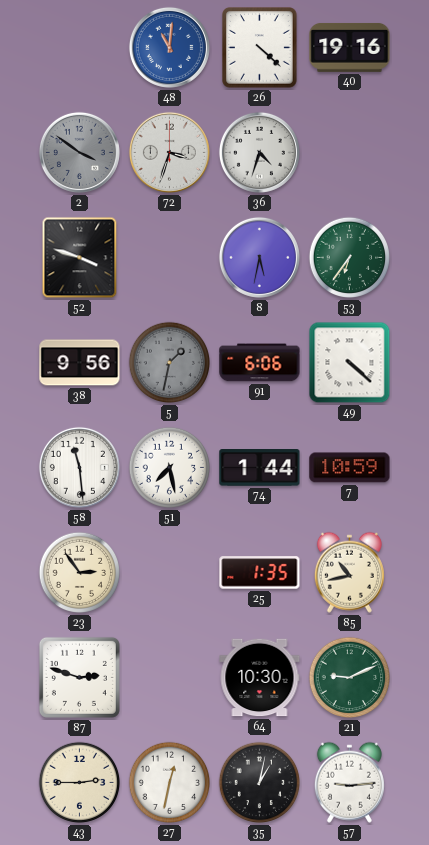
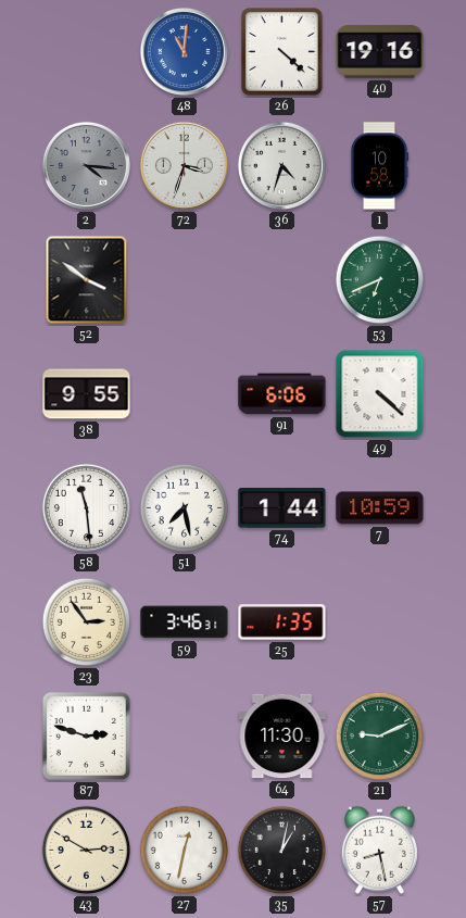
2: 3:51 -> 4:16 (86, 165)
1: none -> 10:58 (380, 166)
52: 3:48 -> 3:51 (87, 280)
8: 5:32 -> none (259, 257)
53: 6:36 -> 6:41 (380, 280)
38: 9:56 -> 9:55 (87, 394)
5: 1:32 -> none (170, 363)
59: none -> 3:46 (185, 623)
85: 10:43 -> none (349, 572)
64: 10:30 -> 11:30 (282, 737)
43: 2:45 -> 2:50 (87, 851)
57: 9:14 -> 8:28 (379, 850)
